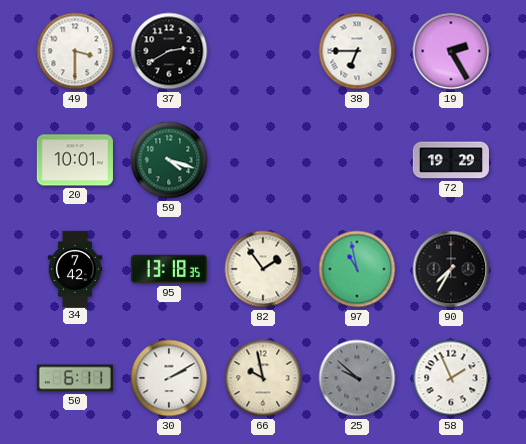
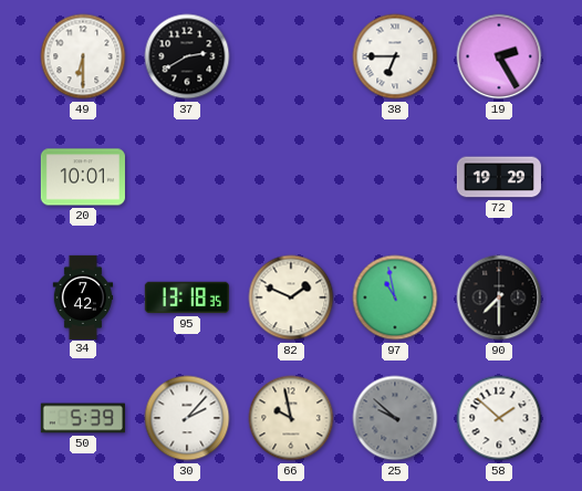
49: 3:30 -> 6:30 (83, 56)
59: 4:18 -> none (169, 160)
82: 1:54 -> 1:49 (291, 297)
90: 7:35 -> 7:30 (499, 297)
50: 6:11 -> 5:39 (83, 418)
30: 2:10 -> 2:07 (187, 418)
58: 1:56 -> 1:52 (499, 418)
